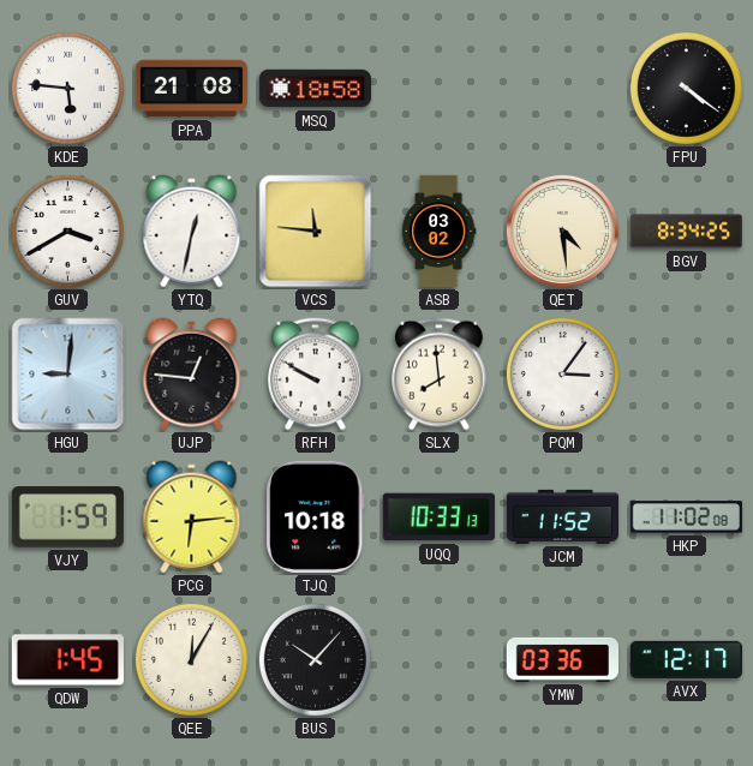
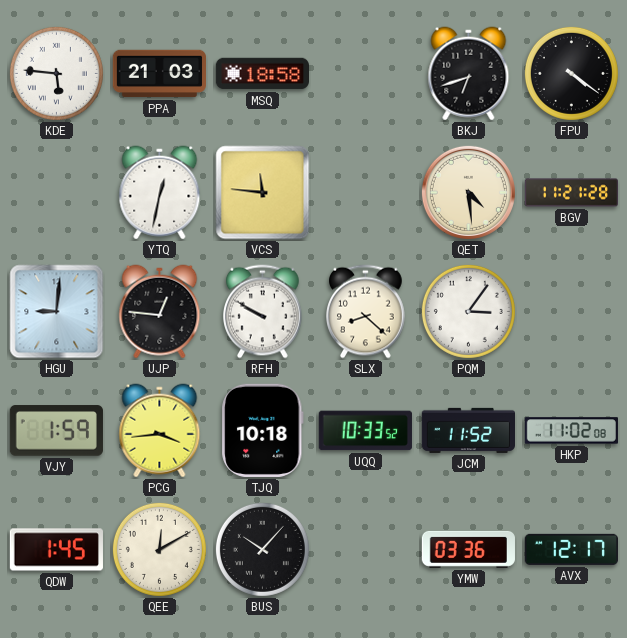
PPA: 21:08 -> 21:03 (159, 74)
BKJ: none -> 6:42 (469, 74)
GUV: 3:40 -> none (67, 231)
ASB: 03:02 -> none (438, 232)
BGV: 8:34 -> 11:21 (571, 193)
SLX: 7:59 -> 8:22 (366, 312)
PCG: 6:14 -> 3:44 (160, 431)
UQQ: 10:33:13 -> 10:33:52 (365, 431)
QEE: 12:05 -> 12:10 (159, 549)
